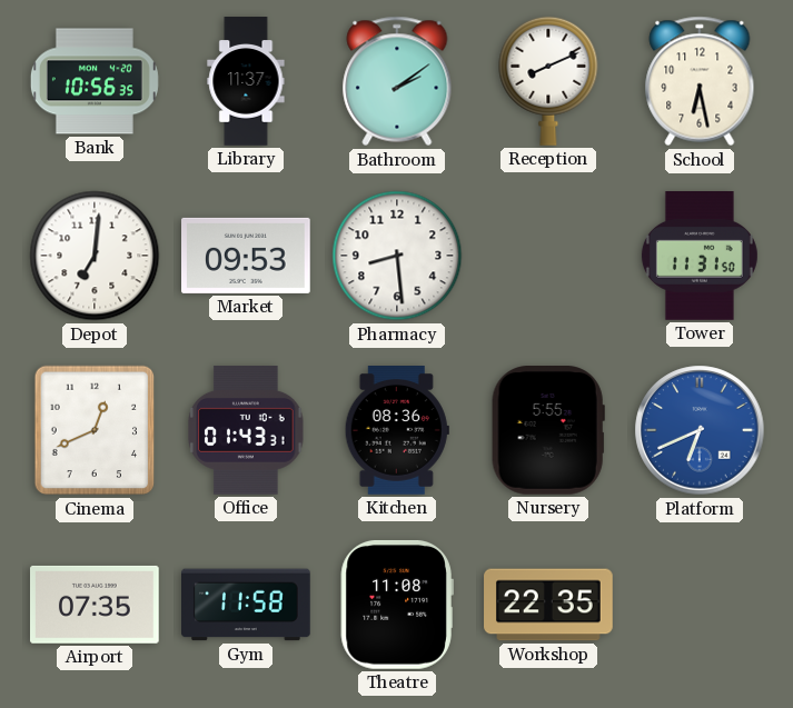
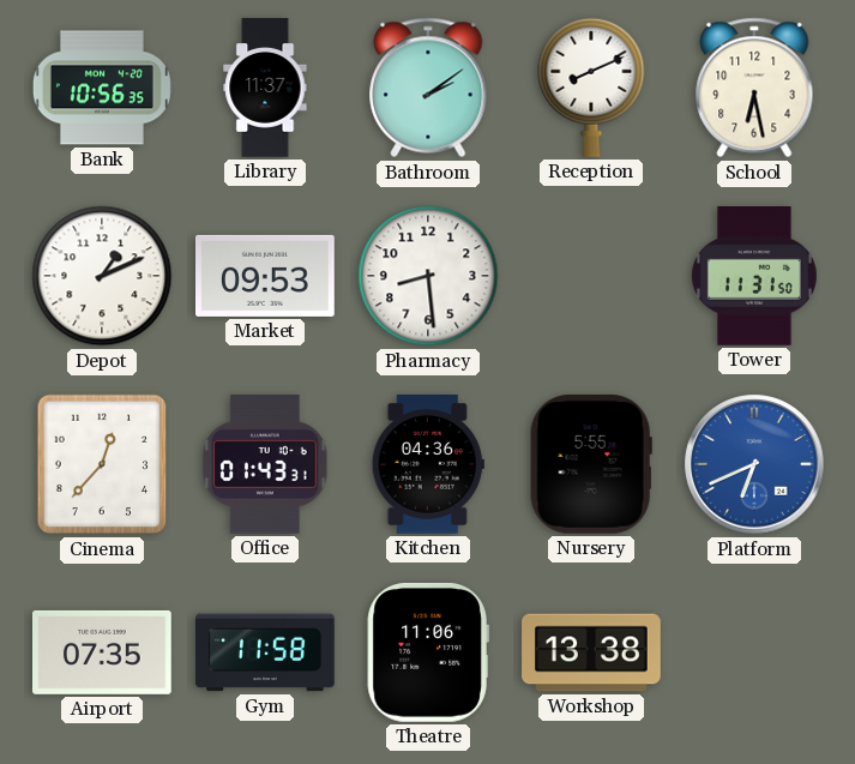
Depot: 7:01 -> 1:11 (102, 276)
Cinema: 12:41 -> 12:37 (102, 464)
Kitchen: 08:36 -> 04:36 (428, 465)
Theatre: 11:08 -> 11:06 (428, 652)
Workshop: 22:35 -> 13:38 (591, 652)
